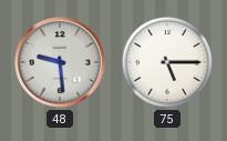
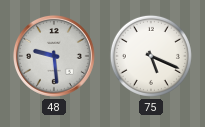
75: 5:15 -> 5:19 (151, 56)
